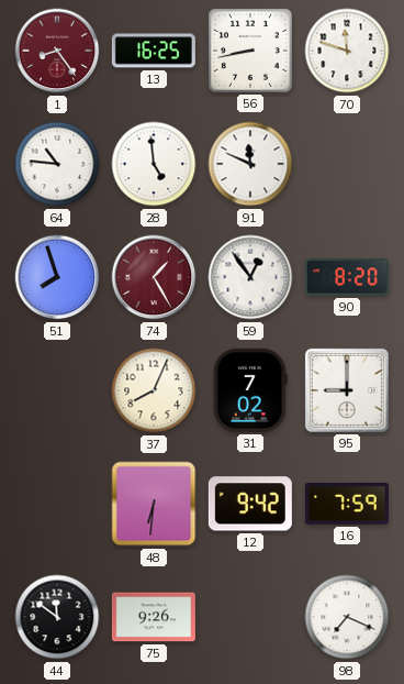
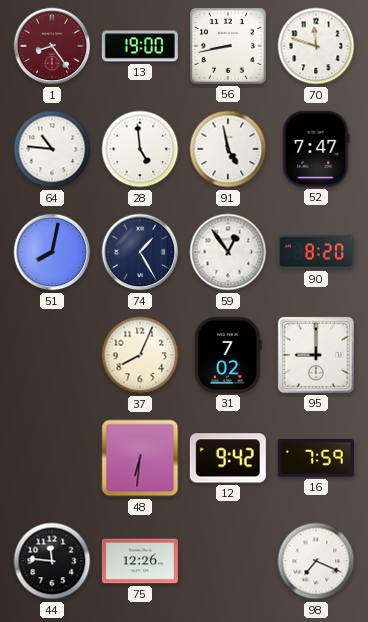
13: 16:25 -> 19:00 (140, 46)
91: 11:49 -> 4:58 (228, 149)
52: none -> 7:47 (316, 149)
51: 7:57 -> 8:02 (52, 252)
74 dial: burgundy -> navy (140, 252)
44: 11:51 -> 11:46 (52, 561)
75: 9:26 -> 12:26 (140, 561)
